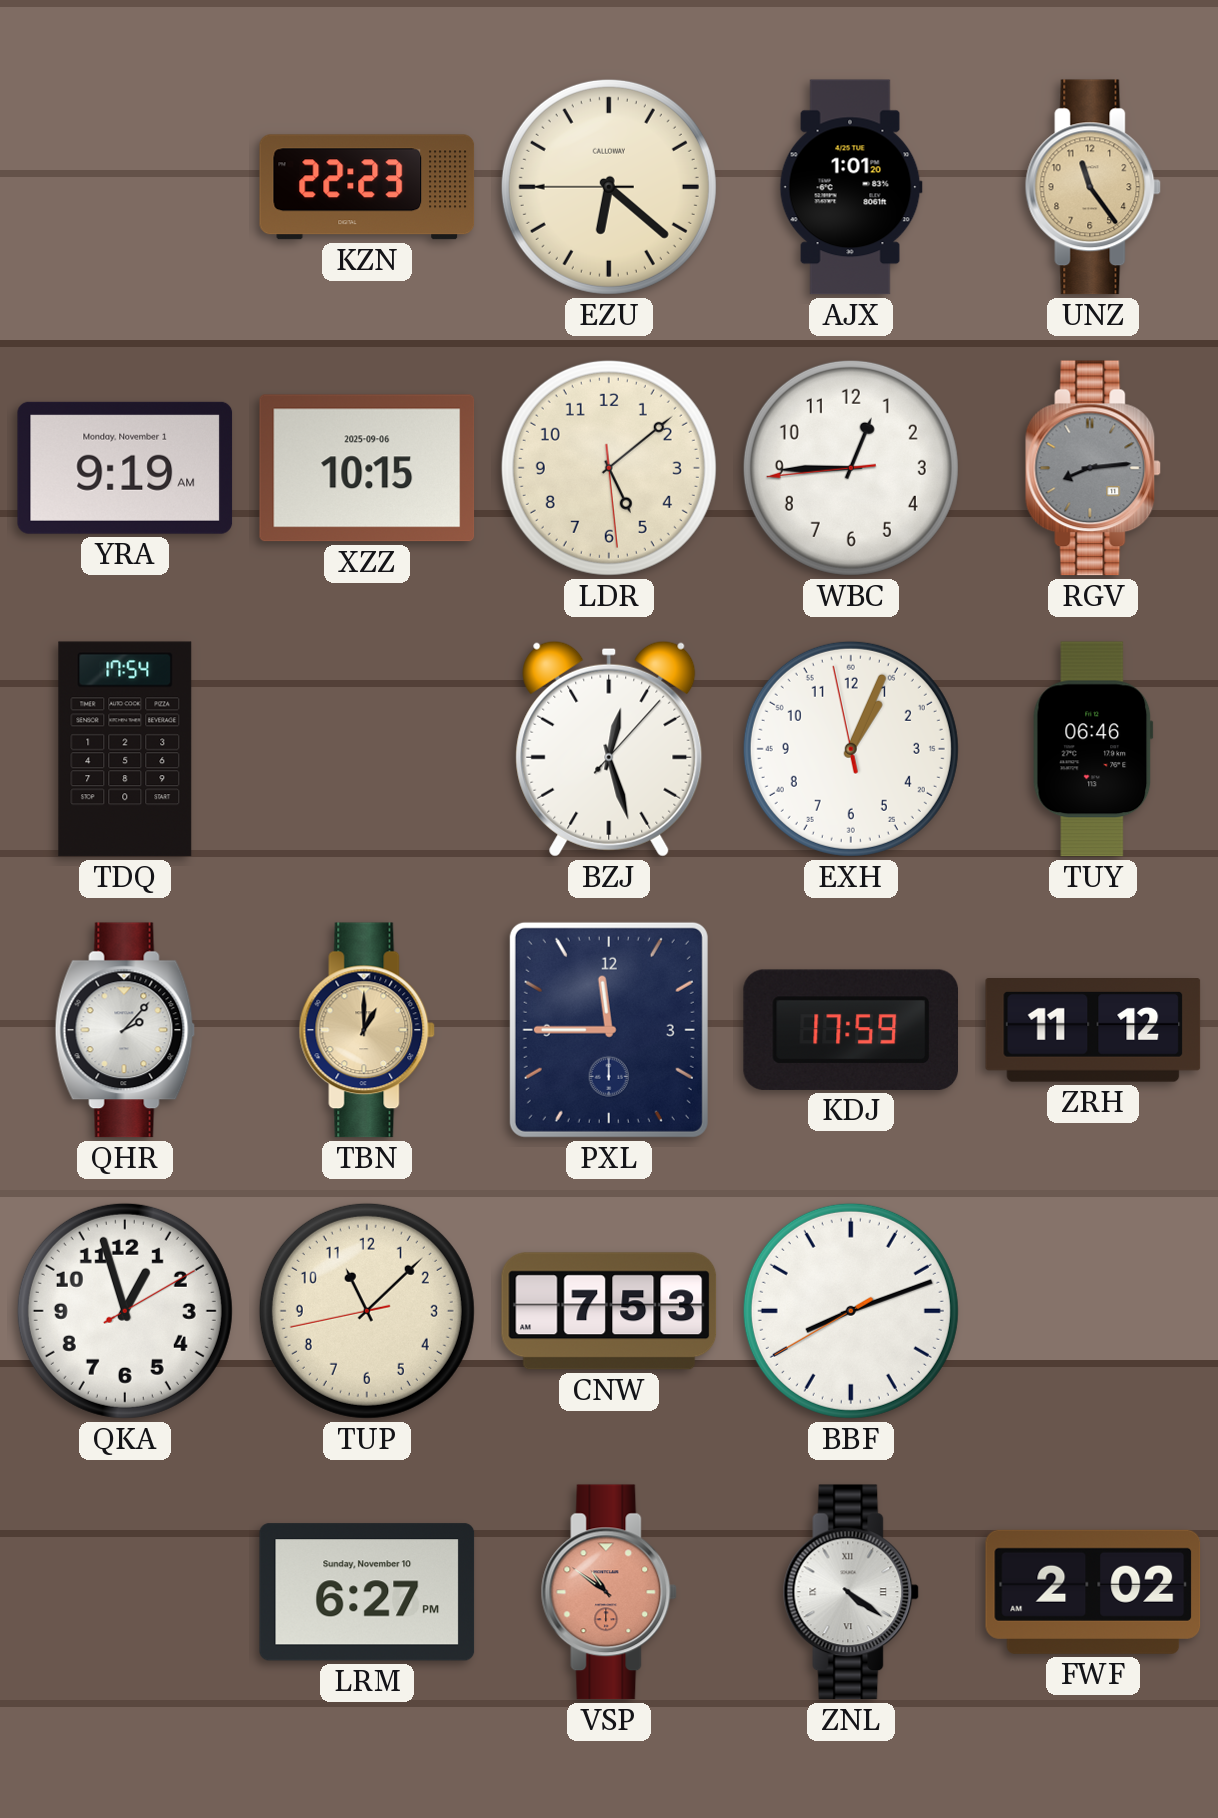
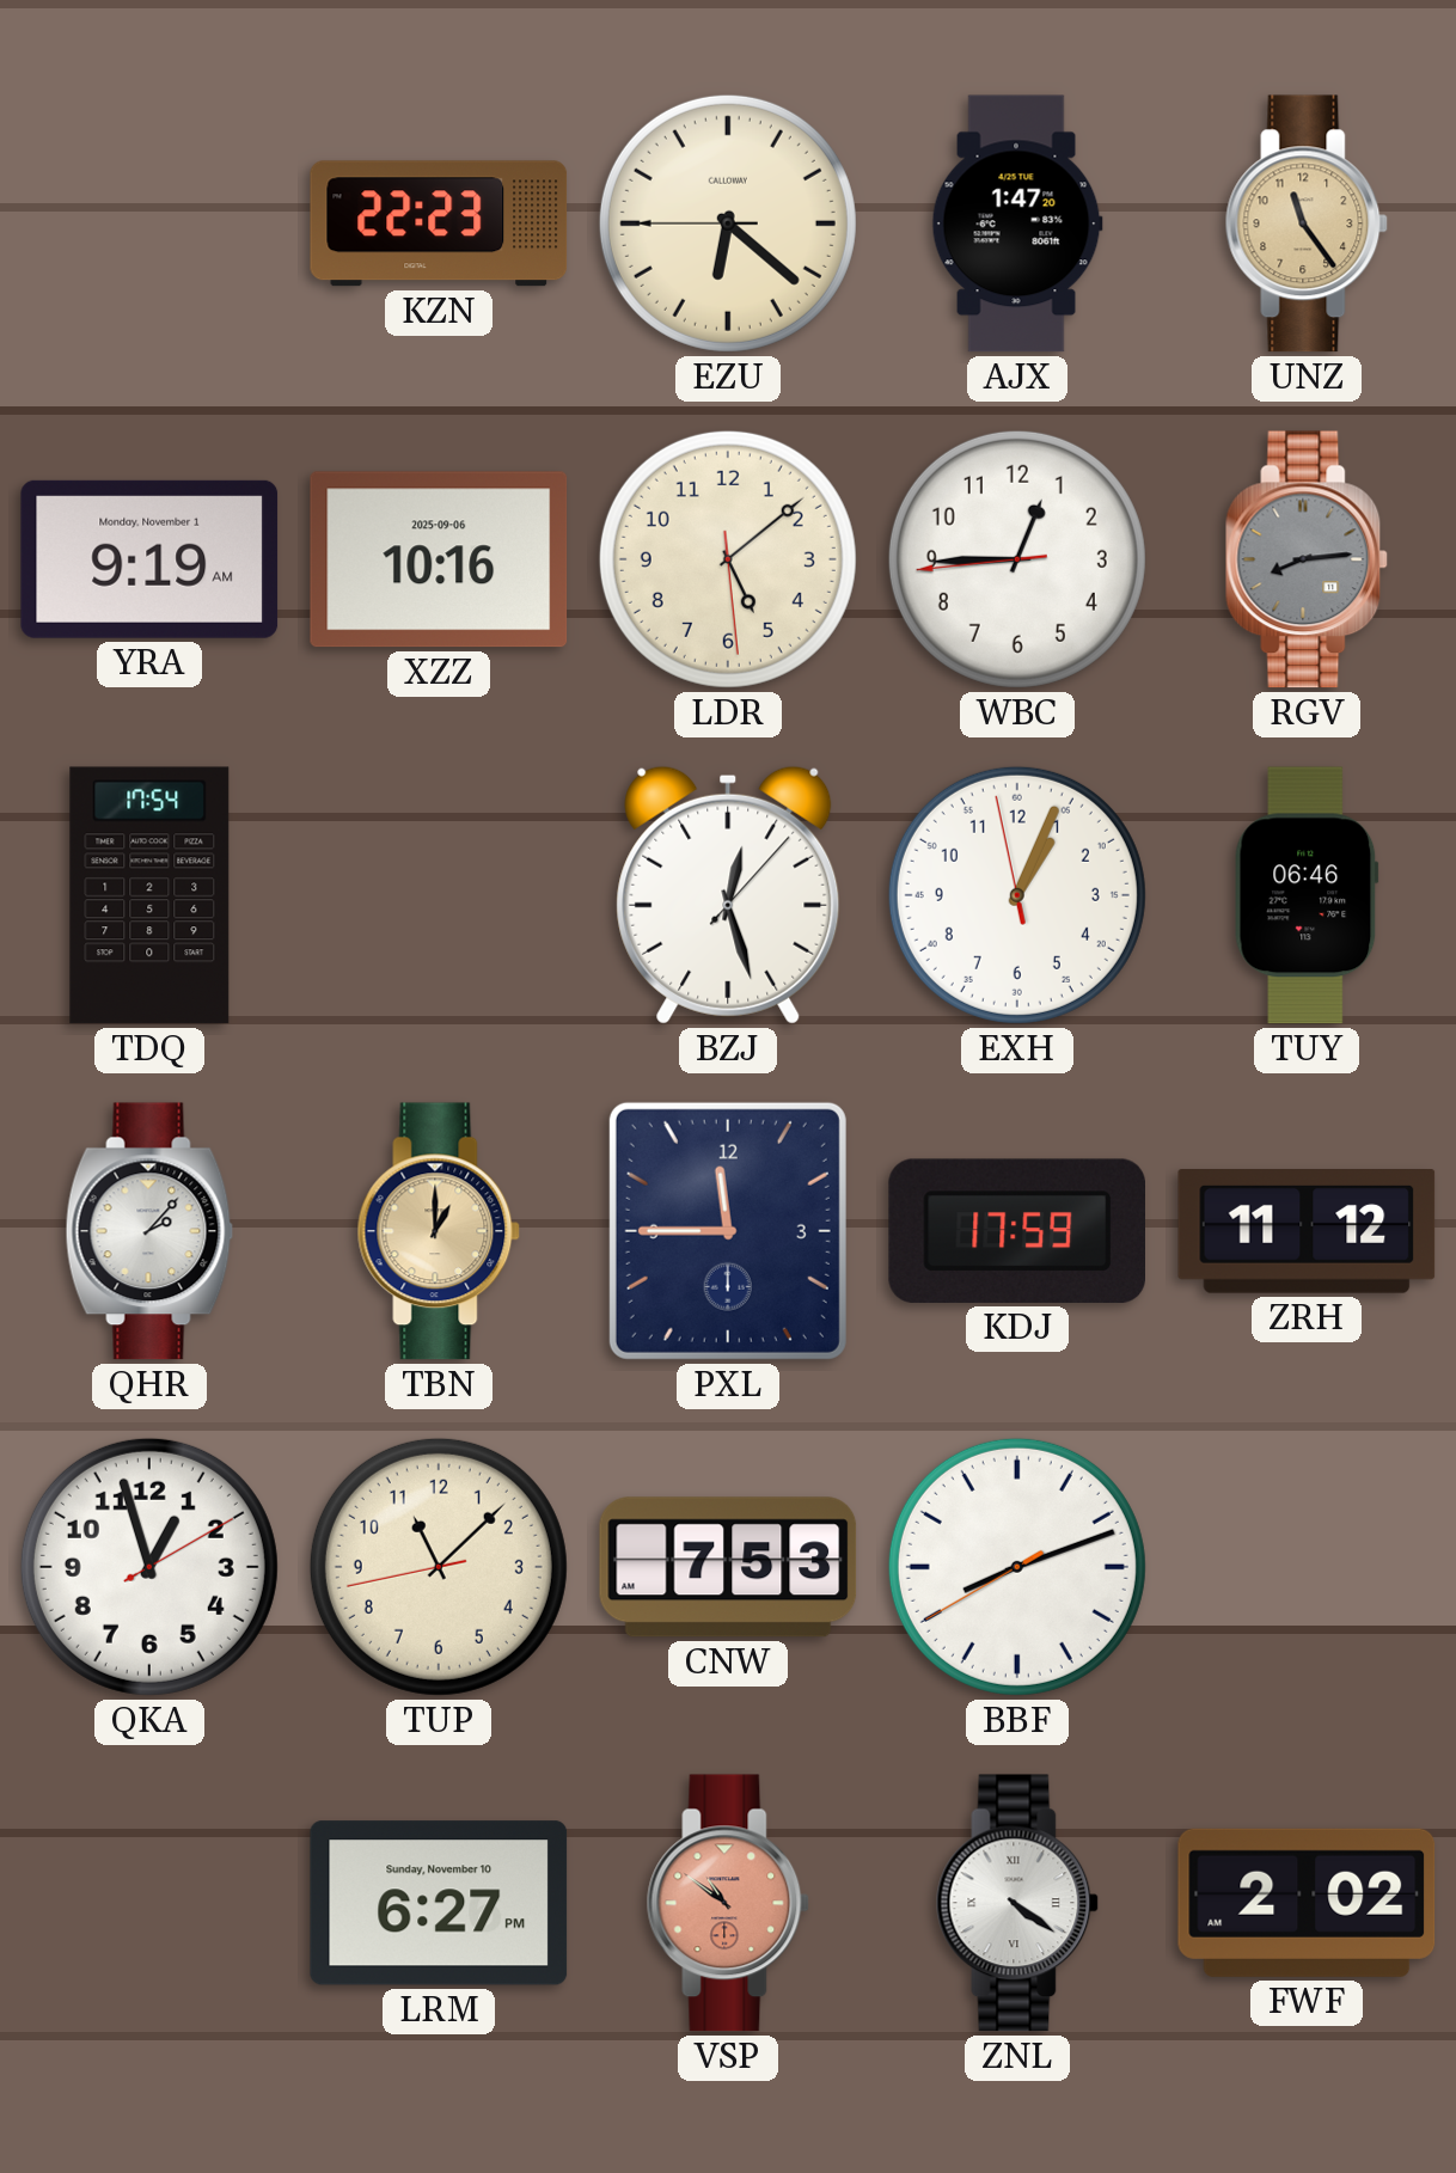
AJX: 1:01 -> 1:47 (1017, 224)
XZZ: 10:15 -> 10:16 (439, 559)
